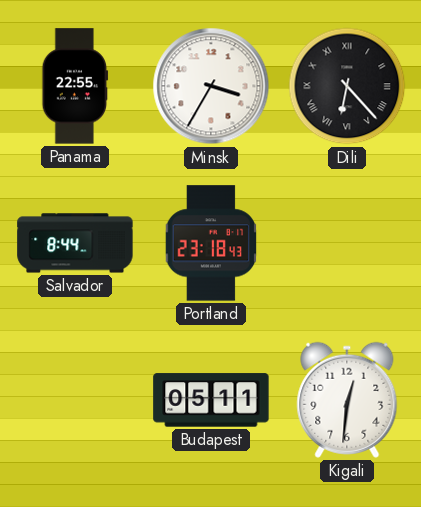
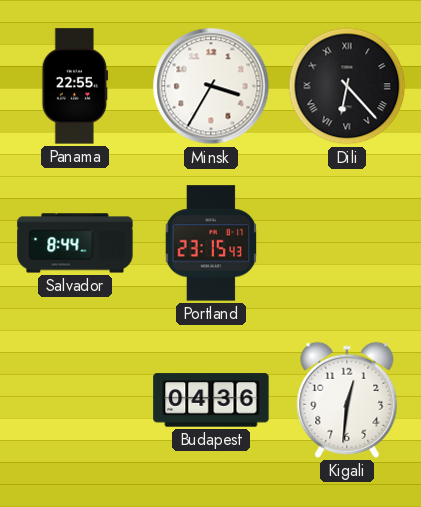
Portland: 23:18 -> 23:15 (211, 243)
Budapest: 05:11 -> 04:36 (211, 400)
